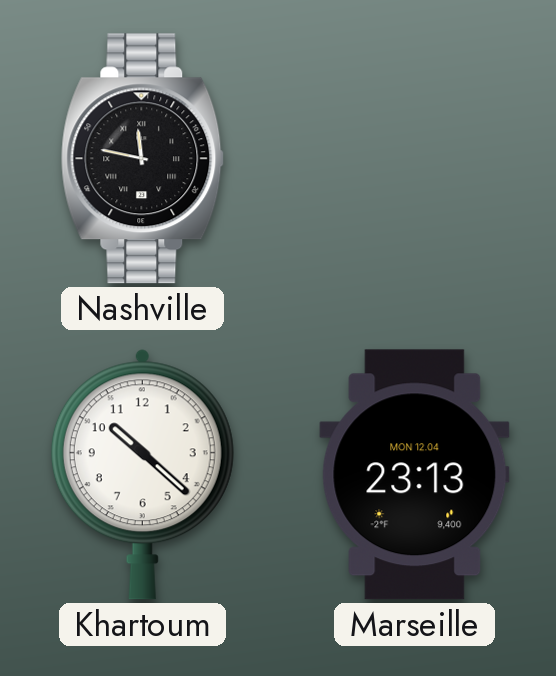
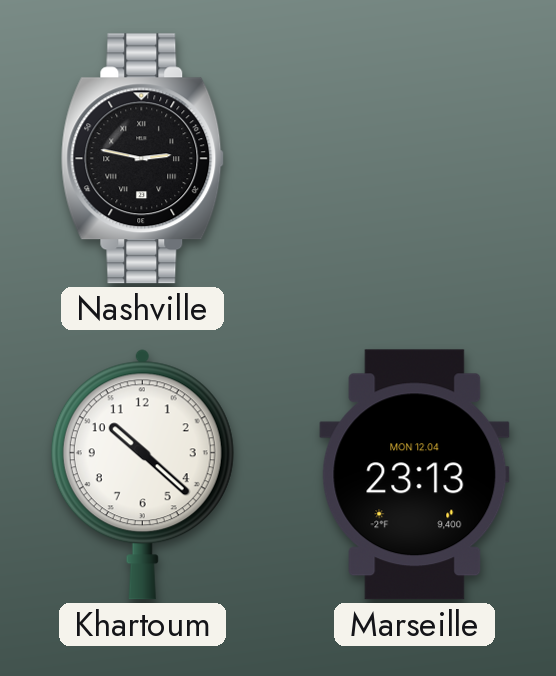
Nashville: 11:47 -> 2:47 (143, 159)
